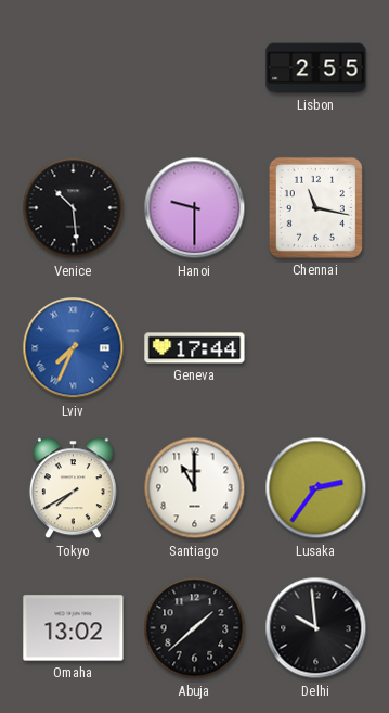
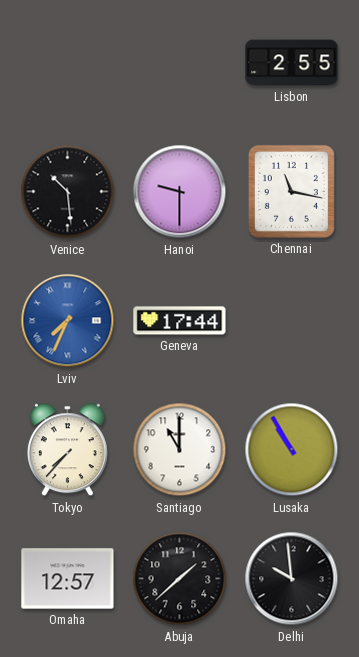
Tokyo: 7:40 -> 7:37 (67, 450)
Lusaka: 2:36 -> 10:55 (292, 450)
Omaha: 13:02 -> 12:57 (68, 579)
